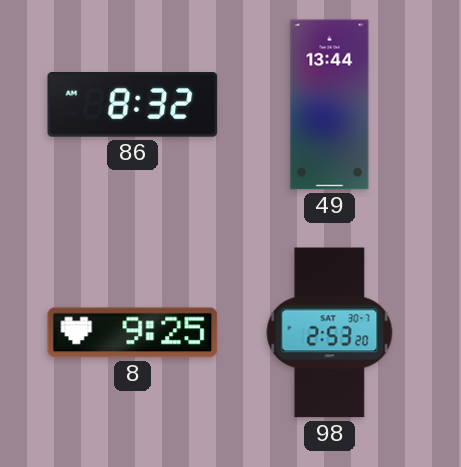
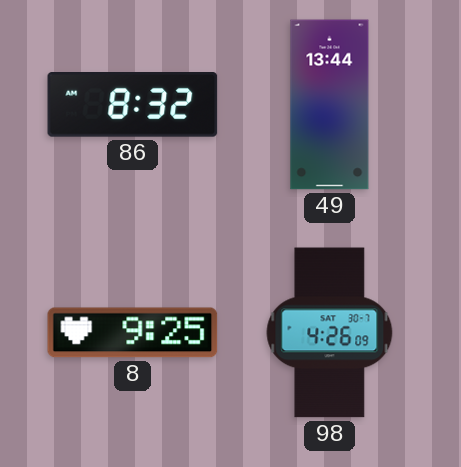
98: 2:53 -> 4:26 (330, 333)
